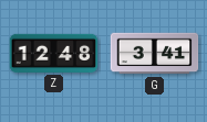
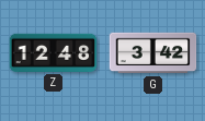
G: 3:41 -> 3:42 (153, 53)
